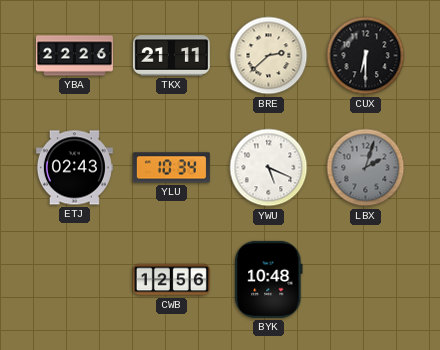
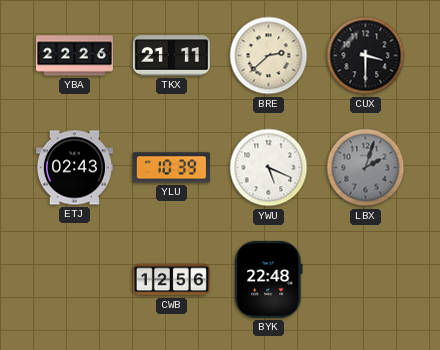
CUX: 6:30 -> 3:30 (366, 56)
YLU: 10:34 -> 10:39 (171, 168)
BYK: 10:48 -> 22:48 (269, 279)
